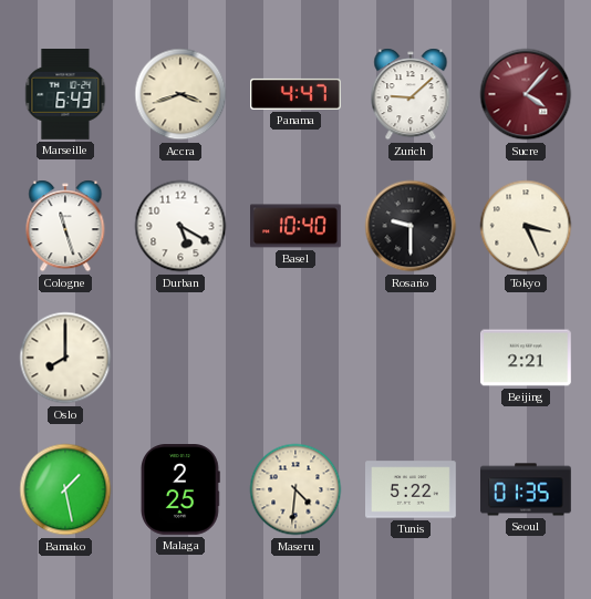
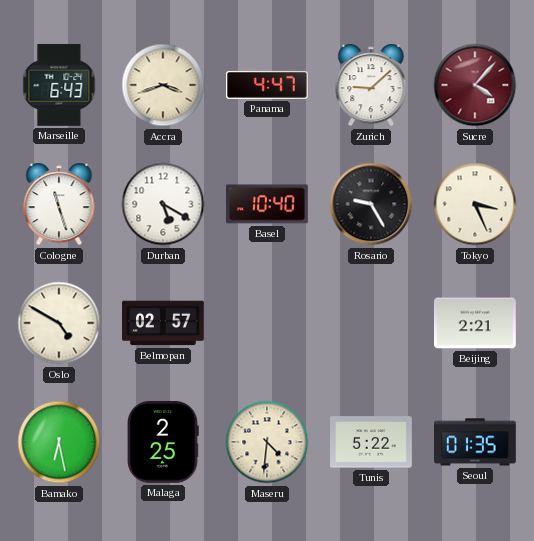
Rosario: 9:30 -> 9:25 (371, 204)
Oslo: 8:00 -> 4:50 (59, 323)
Belmopan: none -> 02:57 (164, 323)
Bamako: 1:28 -> 6:28 (59, 442)
